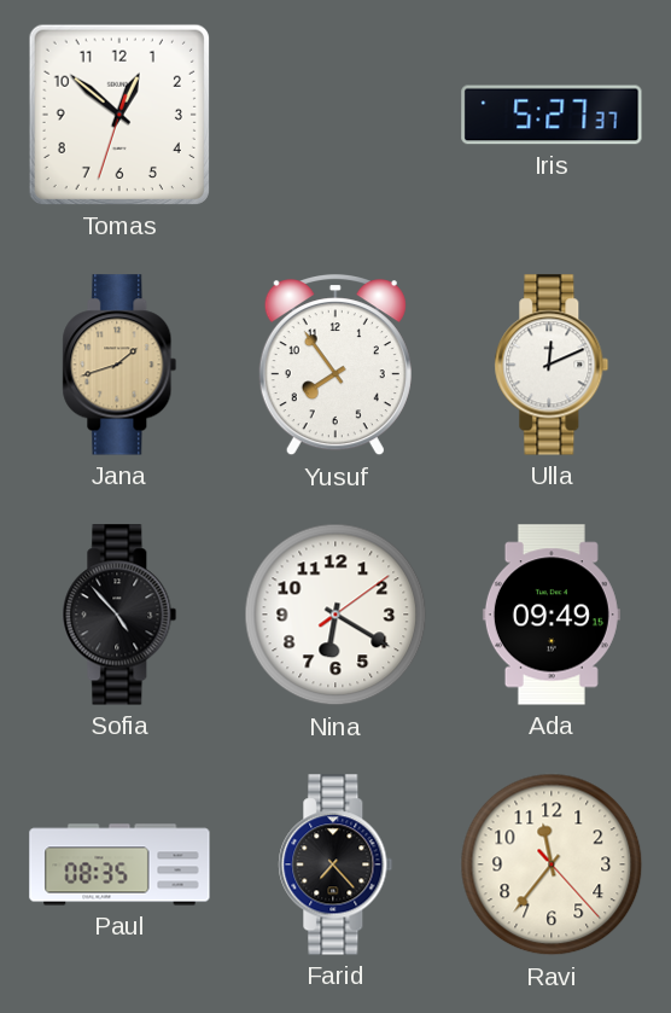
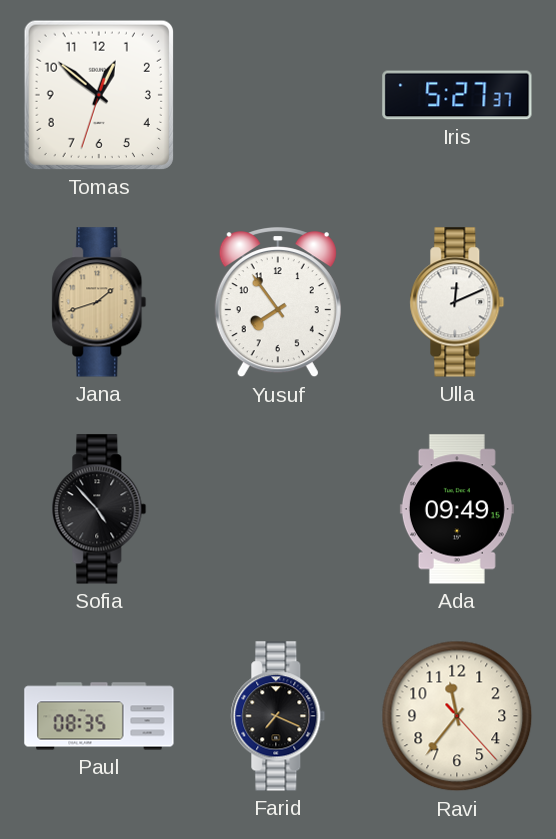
Nina: 6:20 -> none (335, 615)
Farid: 7:23 -> 7:19 (278, 716)
